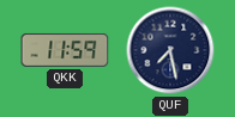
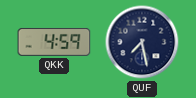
QKK: 11:59 -> 4:59 (54, 42)
